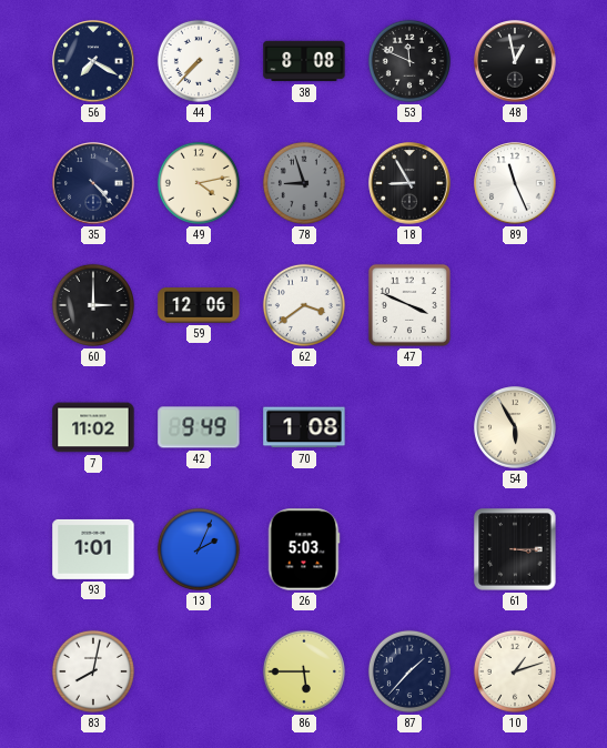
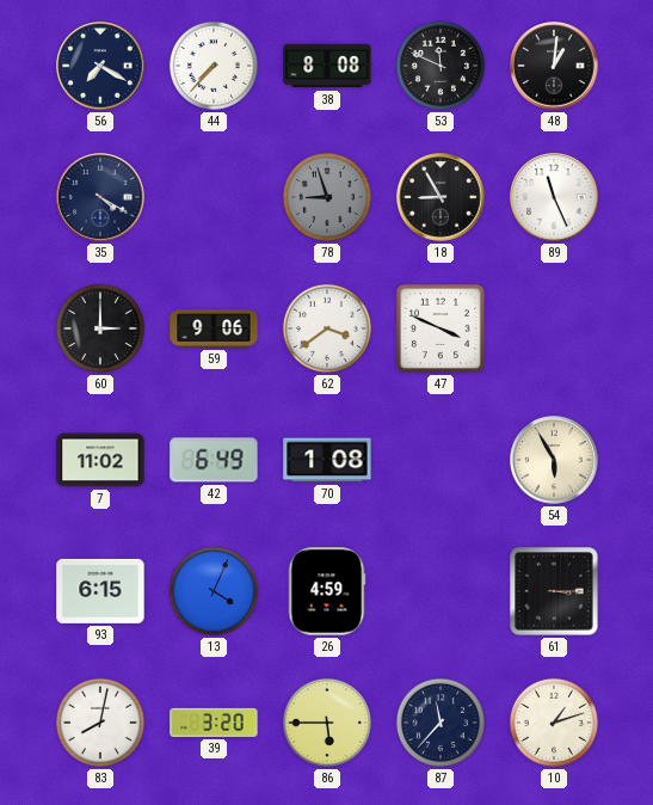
48: 12:58 -> 1:01 (554, 66)
35: 4:23 -> 4:20 (100, 197)
49: 4:13 -> none (199, 183)
59: 12:06 -> 9:06 (214, 328)
42: 9:49 -> 6:49 (214, 460)
93: 1:01 -> 6:15 (100, 591)
13: 2:04 -> 4:04 (214, 591)
26: 5:03 -> 4:59 (327, 591)
39: none -> 3:20 (214, 723)
87: 1:37 -> 11:37 (441, 723)
